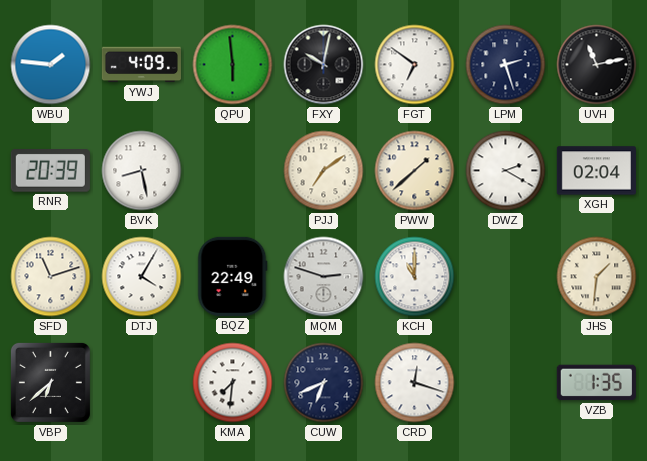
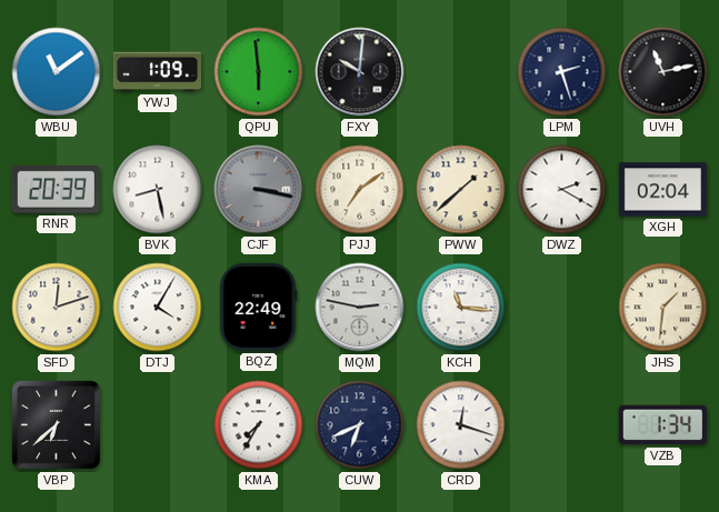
WBU: 1:46 -> 11:09 (57, 72)
YWJ: 4:09 -> 1:09 (157, 72)
FXY: 10:02 -> 10:01 (360, 72)
FGT: 6:51 -> none (415, 65)
CJF: none -> 3:17 (259, 190)
SFD: 11:12 -> 12:12 (57, 308)
MQM: 2:48 -> 2:47 (360, 308)
KCH: 11:00 -> 11:16 (461, 308)
KMA: 7:31 -> 7:35 (259, 425)
VZB: 1:35 -> 1:34 (662, 425)
